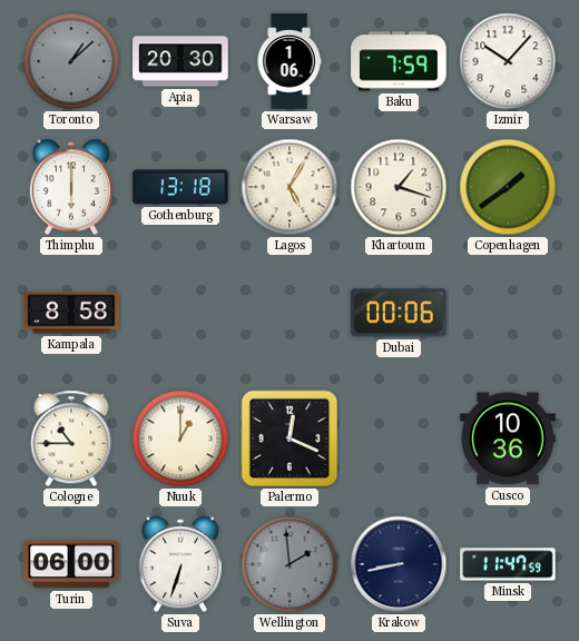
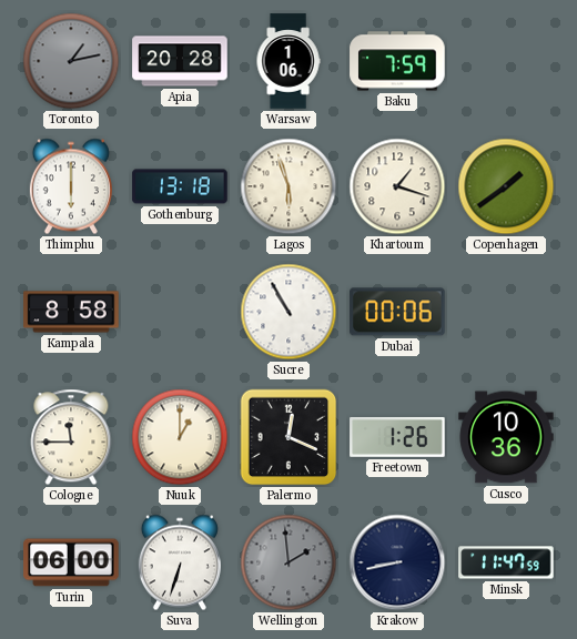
Toronto: 1:08 -> 1:13 (71, 61)
Apia: 20:30 -> 20:28 (180, 61)
Izmir: 10:07 -> none (508, 61)
Lagos: 5:05 -> 5:57 (288, 186)
Sucre: none -> 10:55 (288, 312)
Cologne: 10:45 -> 11:45 (71, 437)
Freetown: none -> 1:26 (397, 437)
